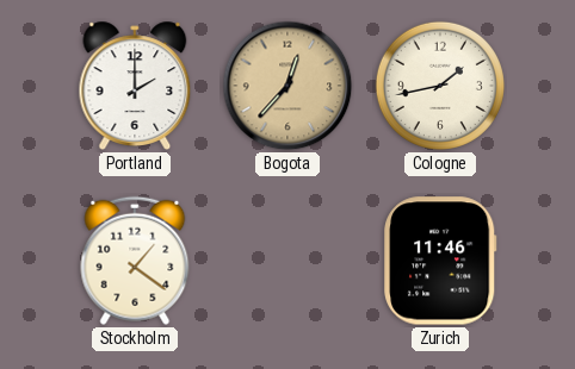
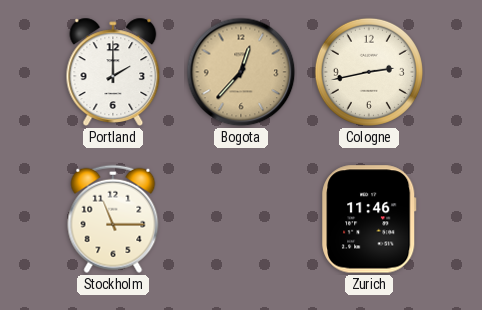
Cologne: 1:43 -> 2:43 (369, 72)
Stockholm: 1:21 -> 11:15 (113, 219)
